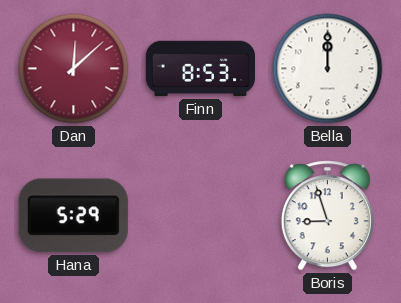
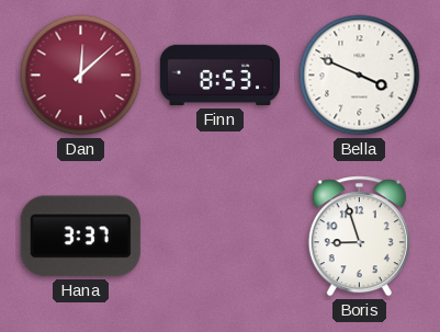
Bella: 12:00 -> 3:49 (360, 76)
Hana: 5:29 -> 3:37 (80, 237)
